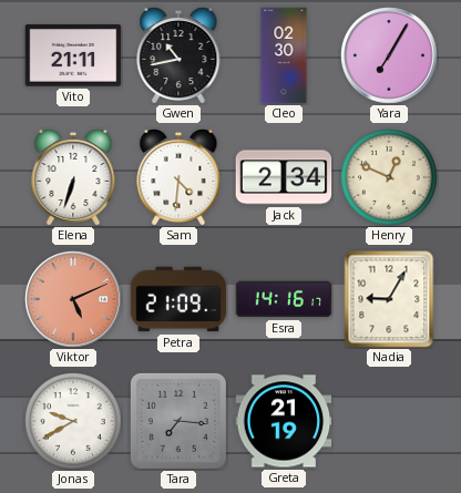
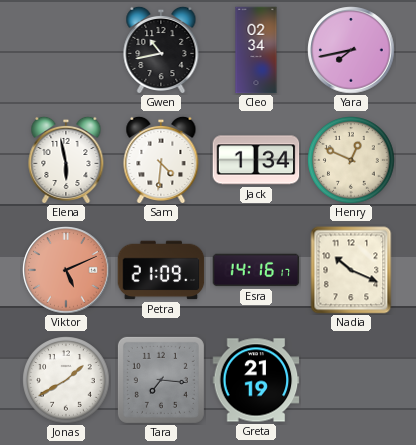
Vito: 21:11 -> none (73, 57)
Cleo: 02:30 -> 02:34 (256, 50)
Yara: 7:05 -> 7:43 (351, 50)
Elena: 6:33 -> 5:58 (66, 159)
Jack: 2:34 -> 1:34 (256, 160)
Nadia: 9:05 -> 10:19 (351, 270)
Jonas: 9:40 -> 1:40 (66, 380)
